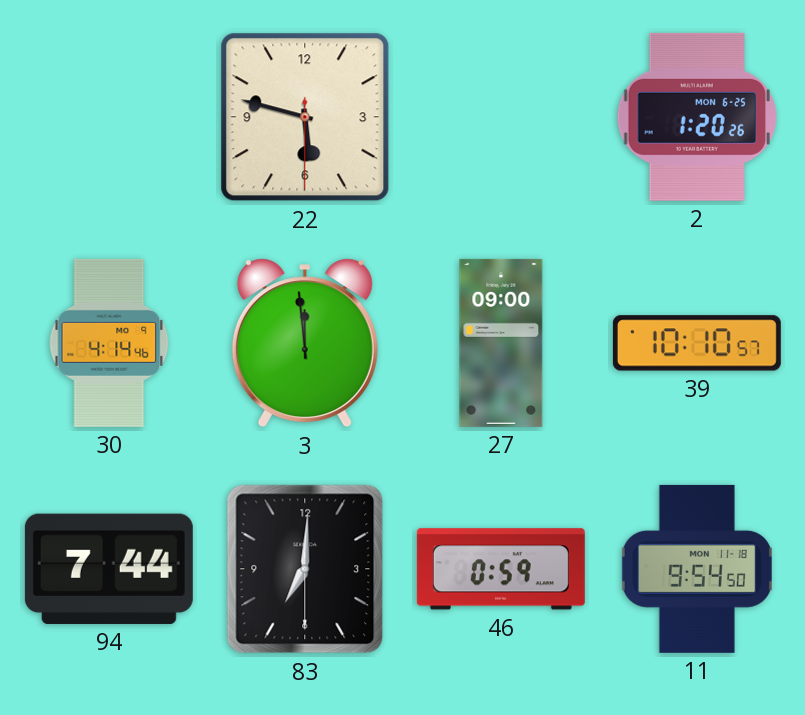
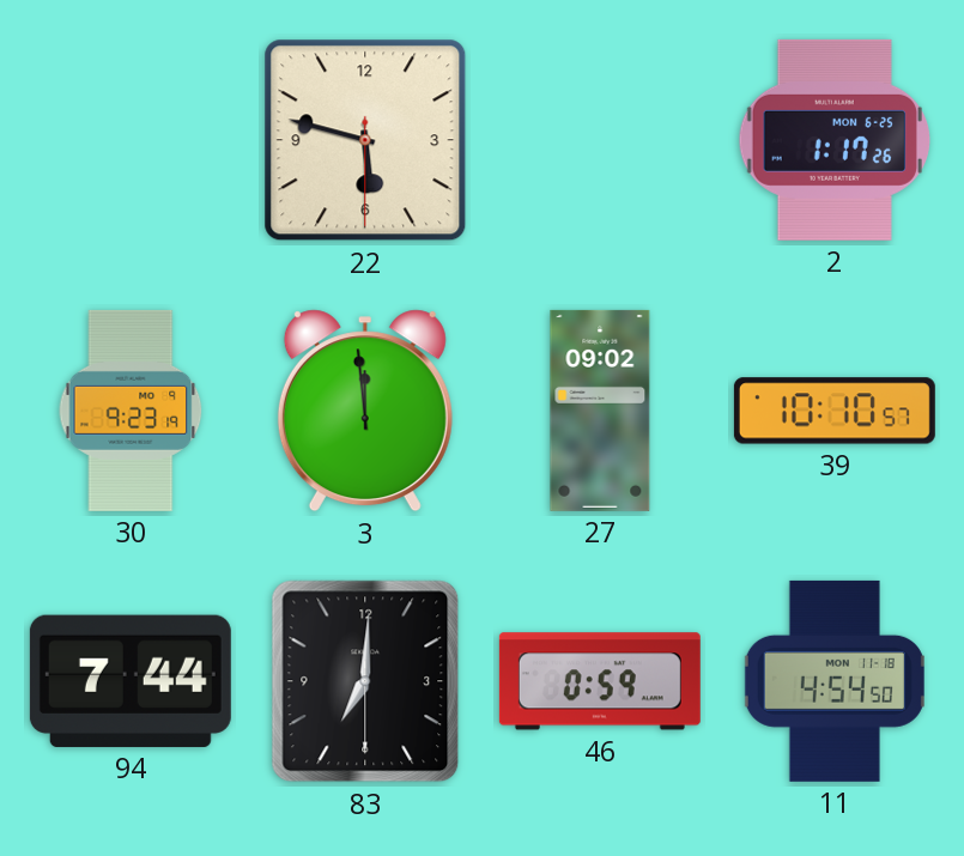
2: 1:20 -> 1:17 (833, 140)
30: 4:14 -> 9:23 (131, 411)
27: 09:00 -> 09:02 (600, 411)
11: 9:54 -> 4:54 (835, 681)
